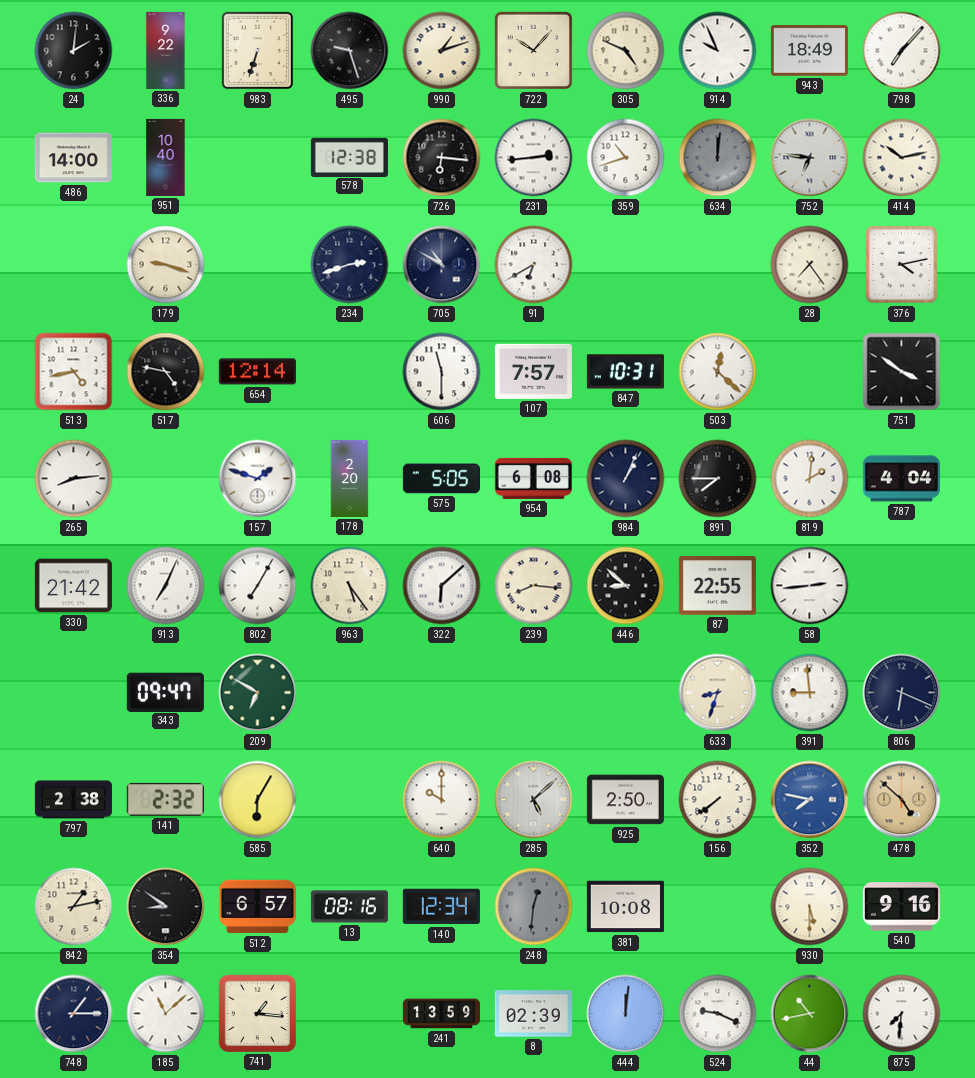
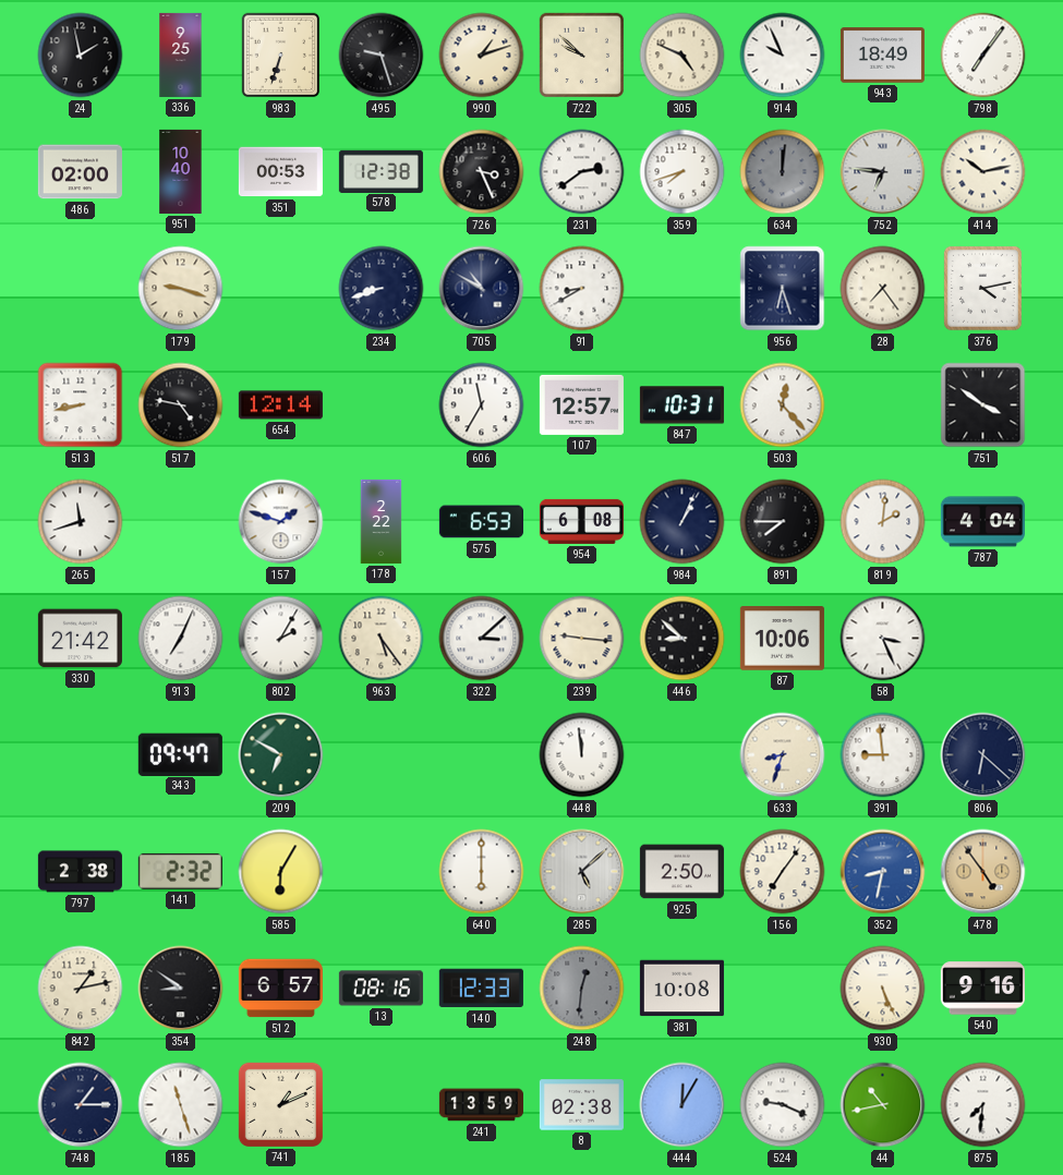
24: 2:01 -> 1:58 (81, 56)
336: 9:22 -> 9:25 (181, 54)
722: 10:07 -> 9:52 (582, 56)
798: 7:07 -> 7:06 (983, 56)
486: 14:00 -> 02:00 (80, 172)
351: none -> 00:53 (280, 172)
726: 6:16 -> 3:26 (482, 172)
231: 2:44 -> 2:39 (582, 172)
359: 10:42 -> 7:42 (683, 172)
234: 2:42 -> 8:42 (382, 289)
91: 6:40 -> 8:40 (582, 289)
956: none -> 6:27 (783, 289)
513: 4:43 -> 8:43 (81, 405)
606: 11:30 -> 11:35 (482, 405)
107: 7:57 -> 12:57 (581, 404)
503: 12:22 -> 12:23 (783, 405)
265: 8:14 -> 11:42 (81, 522)
178: 2:20 -> 2:22 (382, 521)
575: 5:05 -> 6:53 (481, 522)
802: 7:05 -> 2:05 (281, 639)
322: 6:08 -> 3:08 (482, 639)
239: 8:16 -> 9:16 (582, 639)
87: 22:55 -> 10:06 (782, 639)
58: 2:44 -> 3:26 (883, 639)
448: none -> 11:59 (582, 755)
806: 6:19 -> 6:22 (983, 755)
640: 10:00 -> 6:00 (482, 872)
156: 7:39 -> 7:06 (783, 872)
352: 7:47 -> 8:32 (883, 872)
478: 4:52 -> 4:54 (983, 872)
140: 12:34 -> 12:33 (481, 989)
930: 5:30 -> 5:26 (883, 989)
185: 11:08 -> 11:27 (181, 1105)
741: 1:16 -> 1:11 (280, 1104)
8: 02:39 -> 02:38 (581, 1105)
444: 12:01 -> 12:05 (683, 1105)
